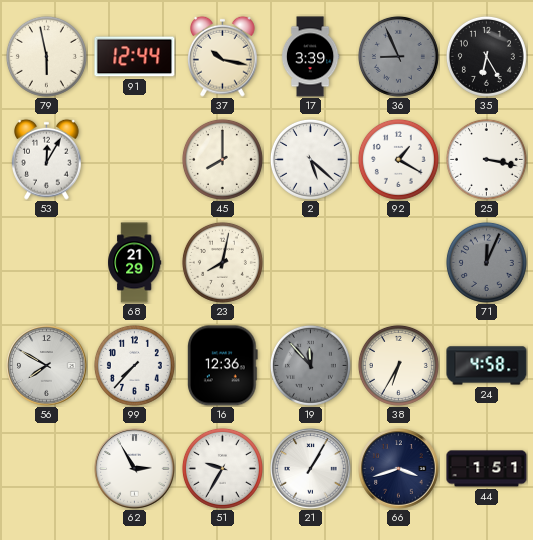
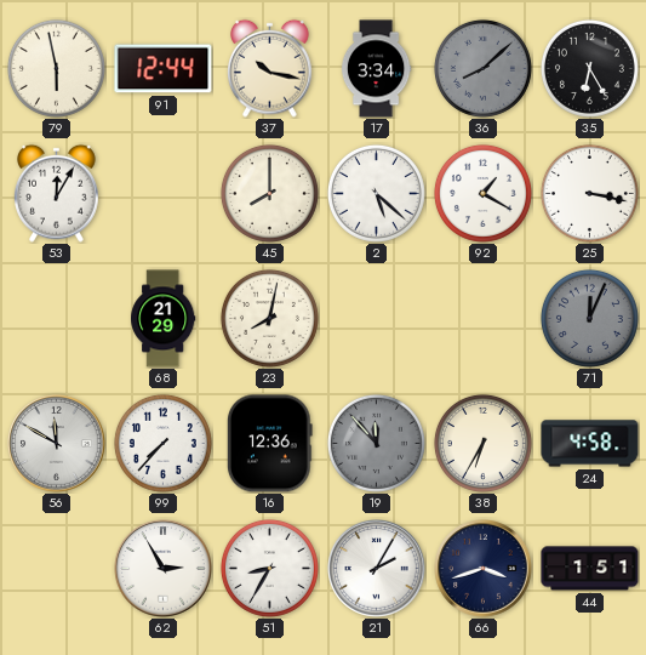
17: 3:39 -> 3:34 (376, 69)
36: 8:56 -> 8:08 (482, 68)
56: 7:50 -> 11:50 (57, 444)
51: 9:35 -> 8:35 (269, 568)
21: 1:05 -> 2:05 (377, 569)
